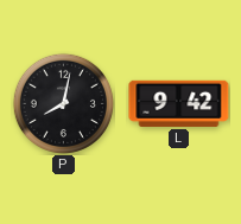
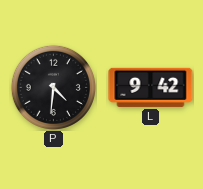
P: 8:02 -> 4:31 (53, 87)
